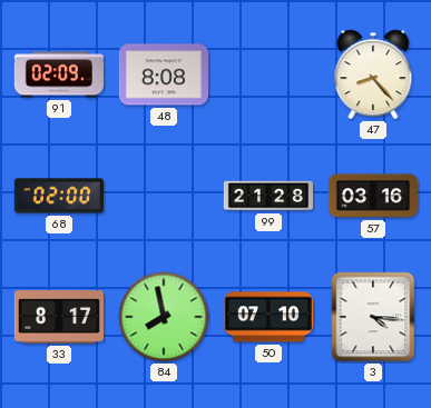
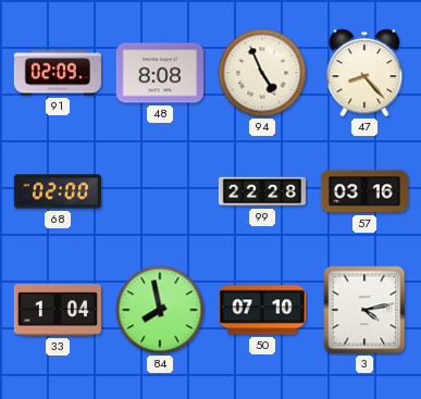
94: none -> 4:56 (262, 73)
99: 21:28 -> 22:28 (261, 191)
33: 8:17 -> 1:04 (58, 310)
3: 4:16 -> 4:13 (364, 310)
